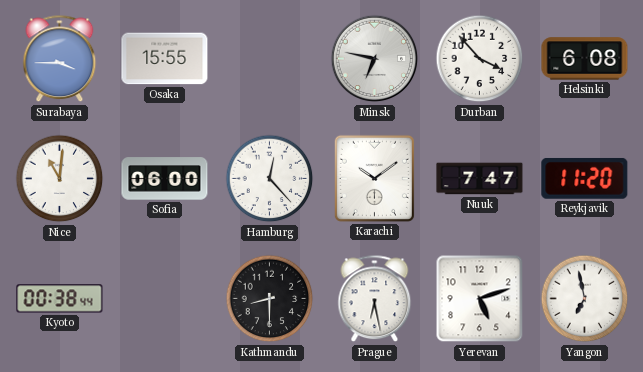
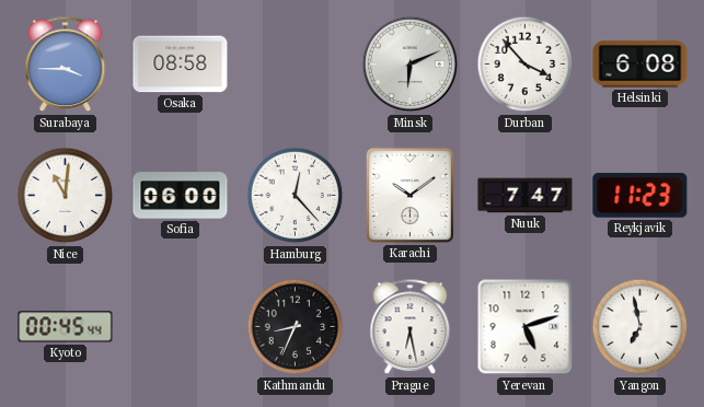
Osaka: 15:55 -> 08:58 (181, 65)
Minsk: 6:47 -> 6:11 (411, 65)
Reykjavik: 11:20 -> 11:23 (640, 195)
Kyoto: 00:38 -> 00:45 (66, 327)
Kathmandu: 8:30 -> 8:34 (296, 327)
